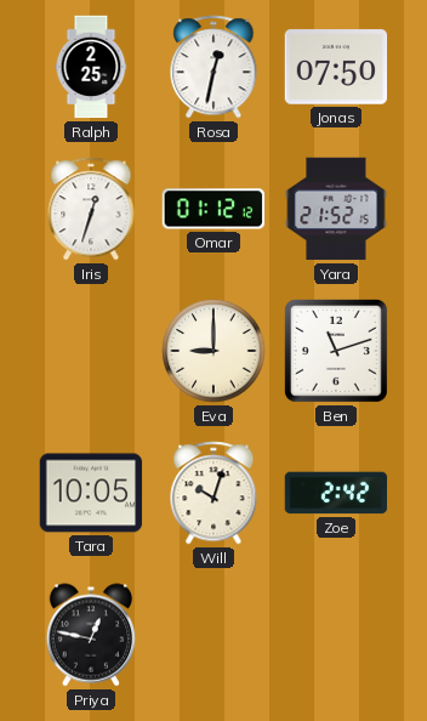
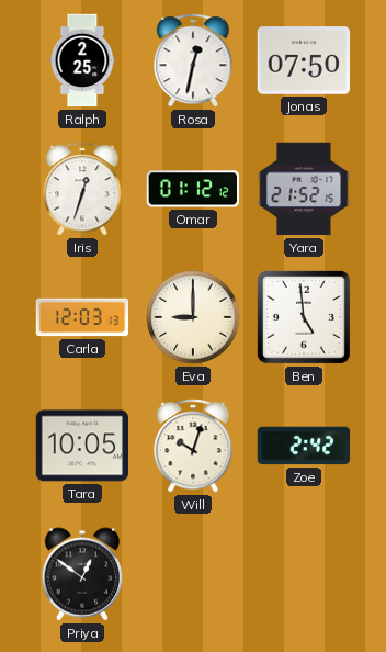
Carla: none -> 12:03 (82, 317)
Ben: 11:12 -> 4:59 (304, 317)
Priya: 12:47 -> 12:51 (82, 574)
